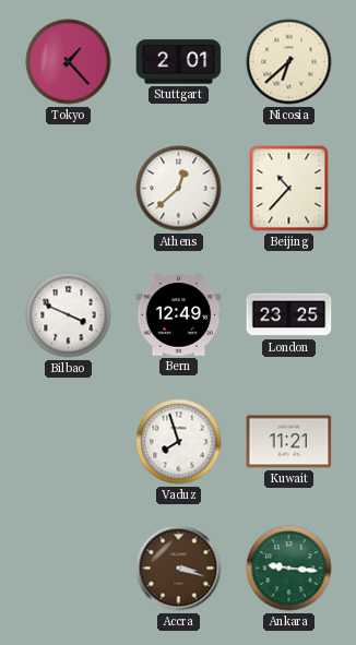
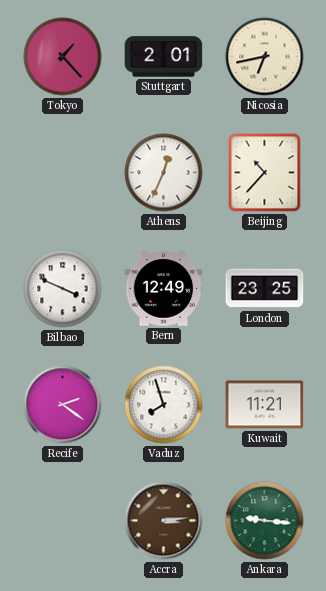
Nicosia: 6:38 -> 6:43 (265, 57)
Athens: 12:38 -> 12:34 (164, 173)
Recife: none -> 2:21 (63, 405)
Accra: 3:18 -> 3:14 (164, 521)
